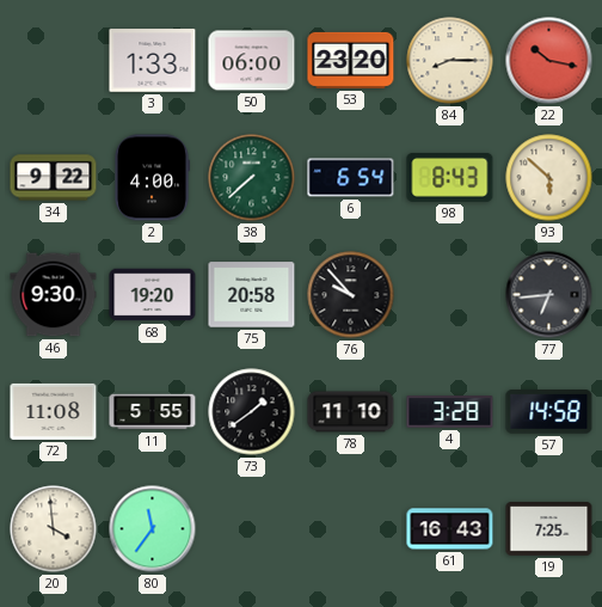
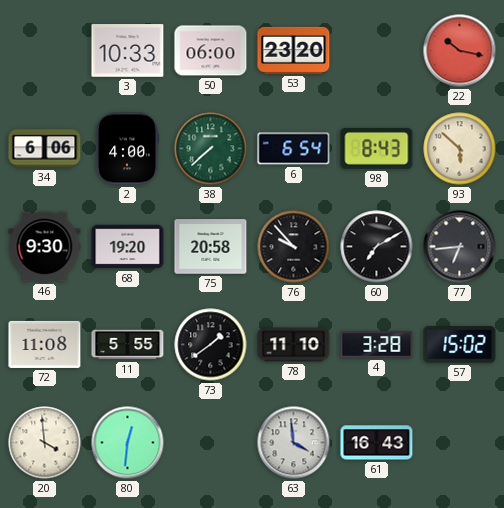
3: 1:33 -> 10:33 (128, 51)
84: 8:15 -> none (450, 61)
34: 9:22 -> 6:06 (45, 149)
60: none -> 7:10 (377, 247)
57: 14:58 -> 15:02 (460, 345)
80: 11:36 -> 12:31 (128, 443)
63: none -> 3:59 (294, 443)
19: 7:25 -> none (549, 529)
